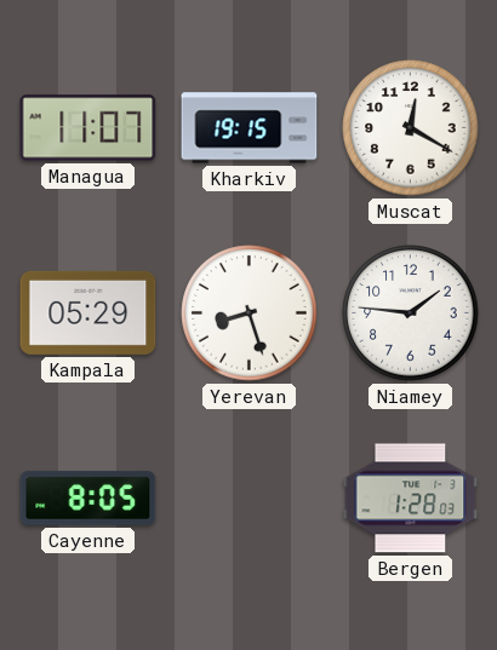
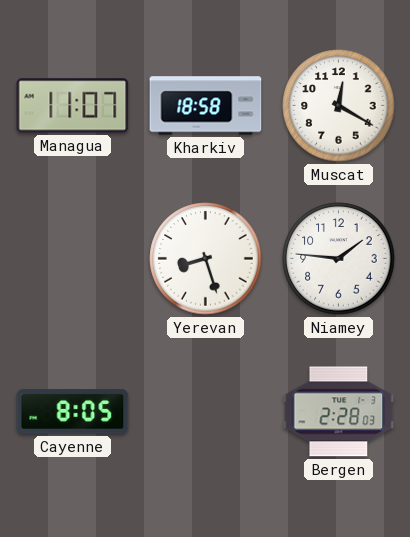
Kharkiv: 19:15 -> 18:58 (206, 106)
Kampala: 05:29 -> none (88, 312)
Bergen: 1:28 -> 2:28 (339, 412)
